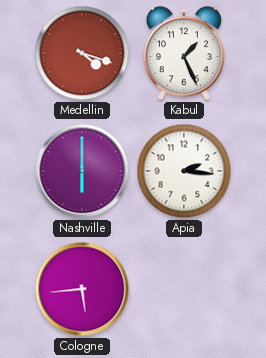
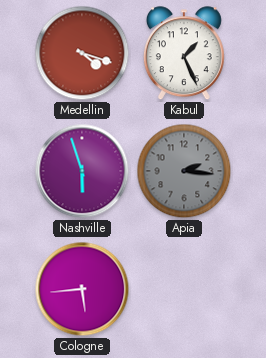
Nashville: 6:00 -> 5:57 (82, 171)
Apia dial: white -> grey (184, 171)
